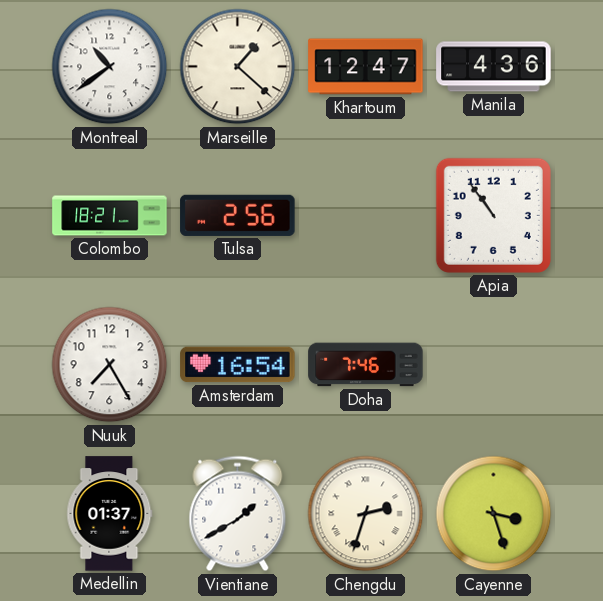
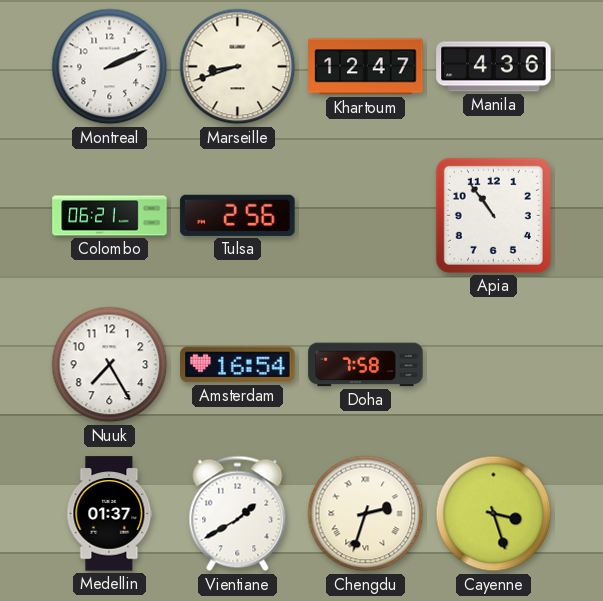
Montreal: 10:39 -> 2:11 (110, 67)
Marseille: 1:22 -> 8:42 (238, 67)
Colombo: 18:21 -> 06:21 (110, 216)
Doha: 7:46 -> 7:58 (366, 365)
